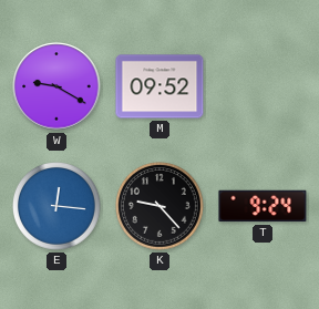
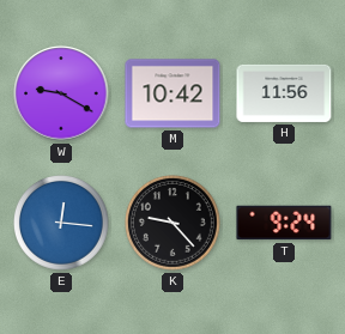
M: 09:52 -> 10:42 (172, 93)
H: none -> 11:56 (284, 93)
